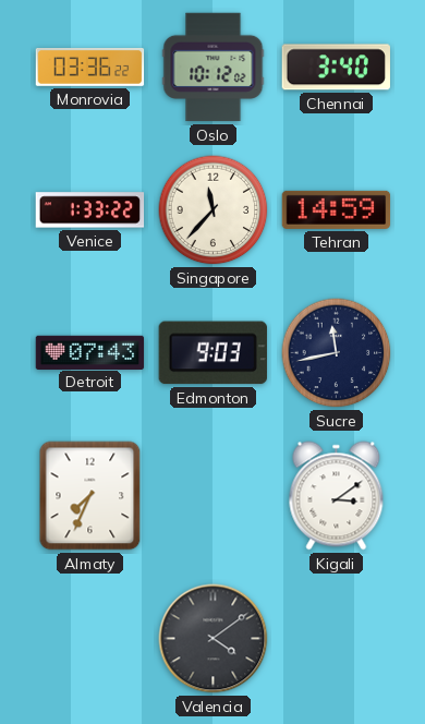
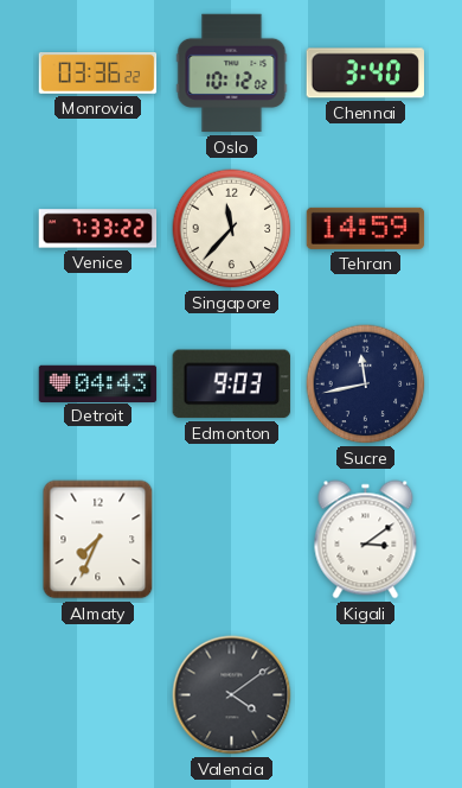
Venice: 1:33 -> 7:33 (98, 229)
Detroit: 07:43 -> 04:43 (98, 383)
